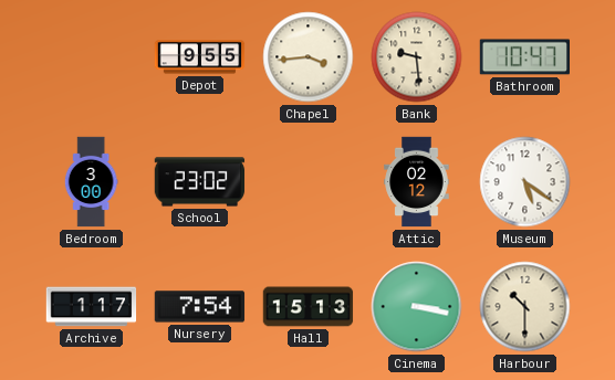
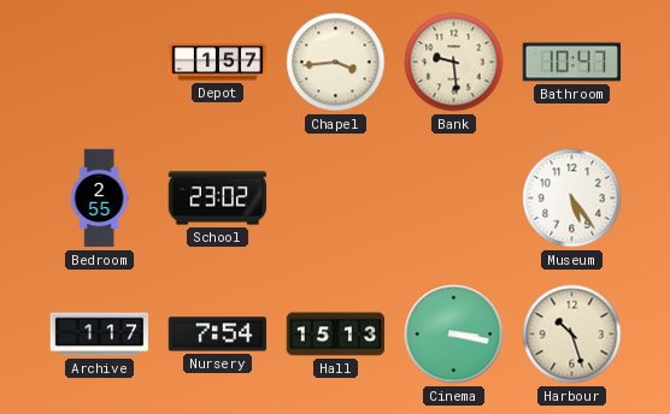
Depot: 9:55 -> 1:57 (218, 63)
Bedroom: 3:00 -> 2:55 (99, 199)
Attic: 02:12 -> none (417, 182)
Museum: 5:21 -> 5:24 (572, 199)
Harbour: 10:30 -> 10:27 (572, 335)
